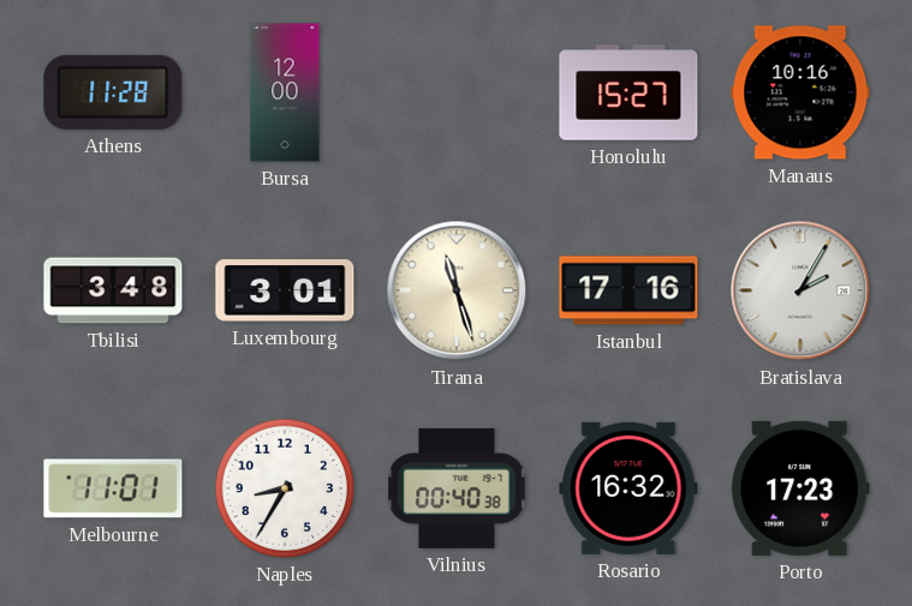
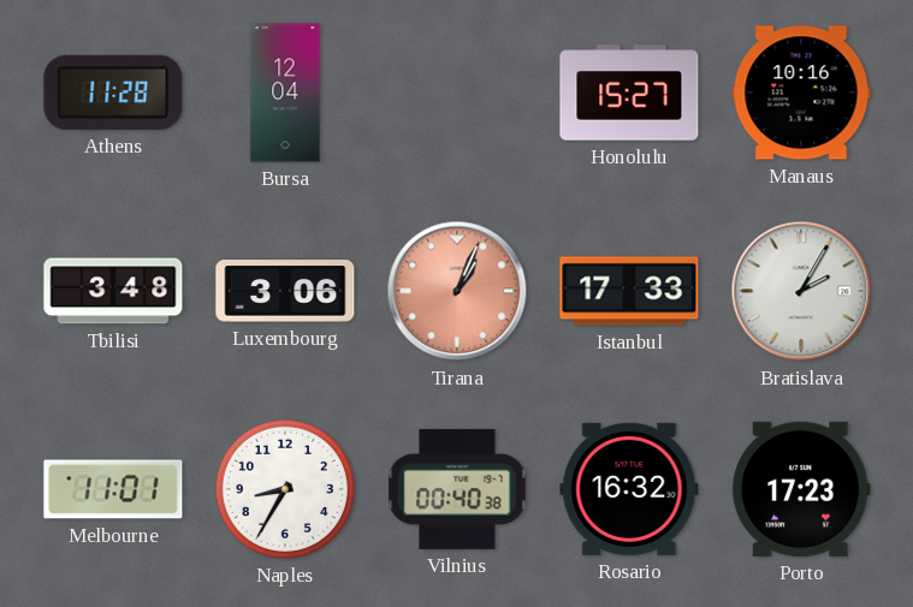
Bursa: 12:00 -> 12:04 (285, 93)
Luxembourg: 3:01 -> 3:06 (285, 291)
Tirana: 11:27 -> 1:04 (457, 291)
Tirana dial: cream -> salmon (457, 291)
Istanbul: 17:16 -> 17:33 (629, 291)
